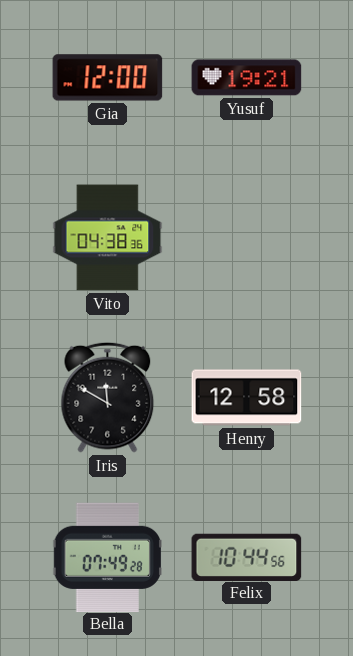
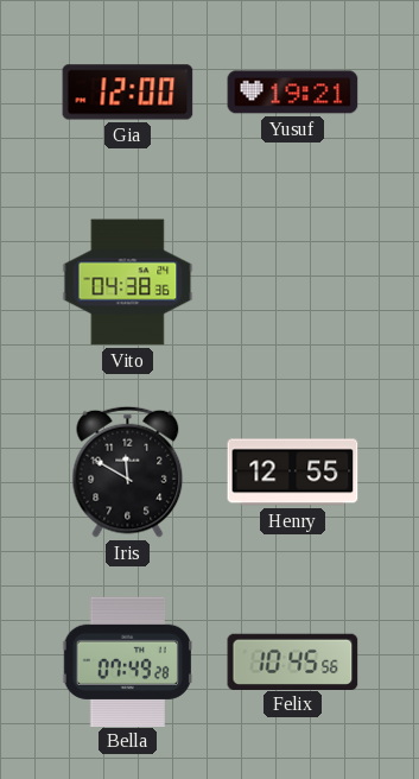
Henry: 12:58 -> 12:55 (293, 473)
Felix: 10:44 -> 10:45 (293, 661)
